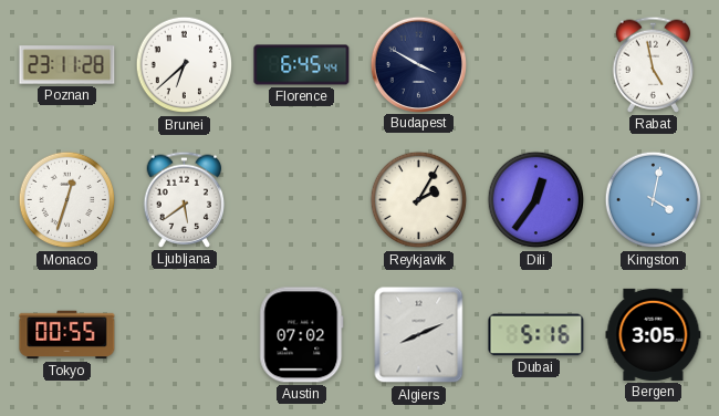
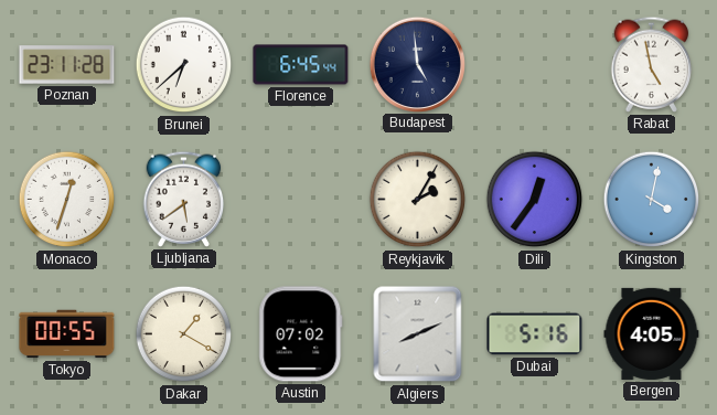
Budapest: 3:50 -> 4:59 (417, 64)
Dakar: none -> 1:20 (184, 334)
Bergen: 3:05 -> 4:05 (652, 333)
